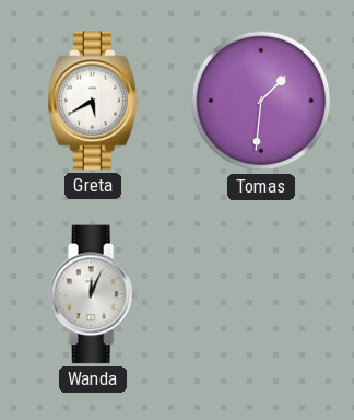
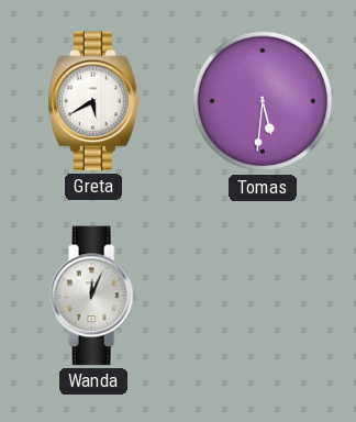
Tomas: 1:31 -> 5:31 (263, 101)
